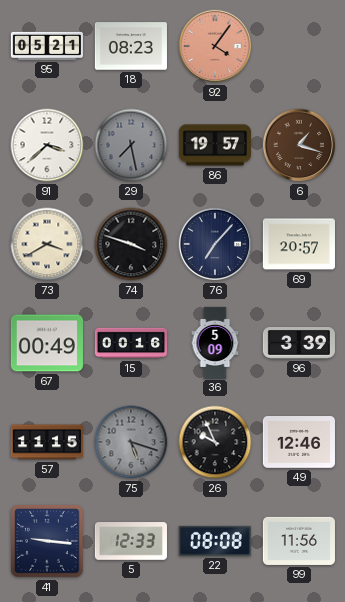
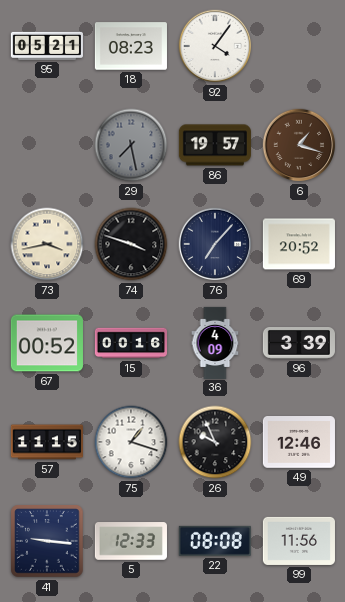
92 dial: salmon -> white (215, 46)
91: 3:38 -> none (47, 145)
73: 3:40 -> 3:43 (47, 244)
69: 20:57 -> 20:52 (299, 244)
67: 00:49 -> 00:52 (47, 343)
36: 5:09 -> 4:09 (215, 342)
75: 5:18 -> 1:18 (131, 442)
75 dial: grey -> white (131, 442)
